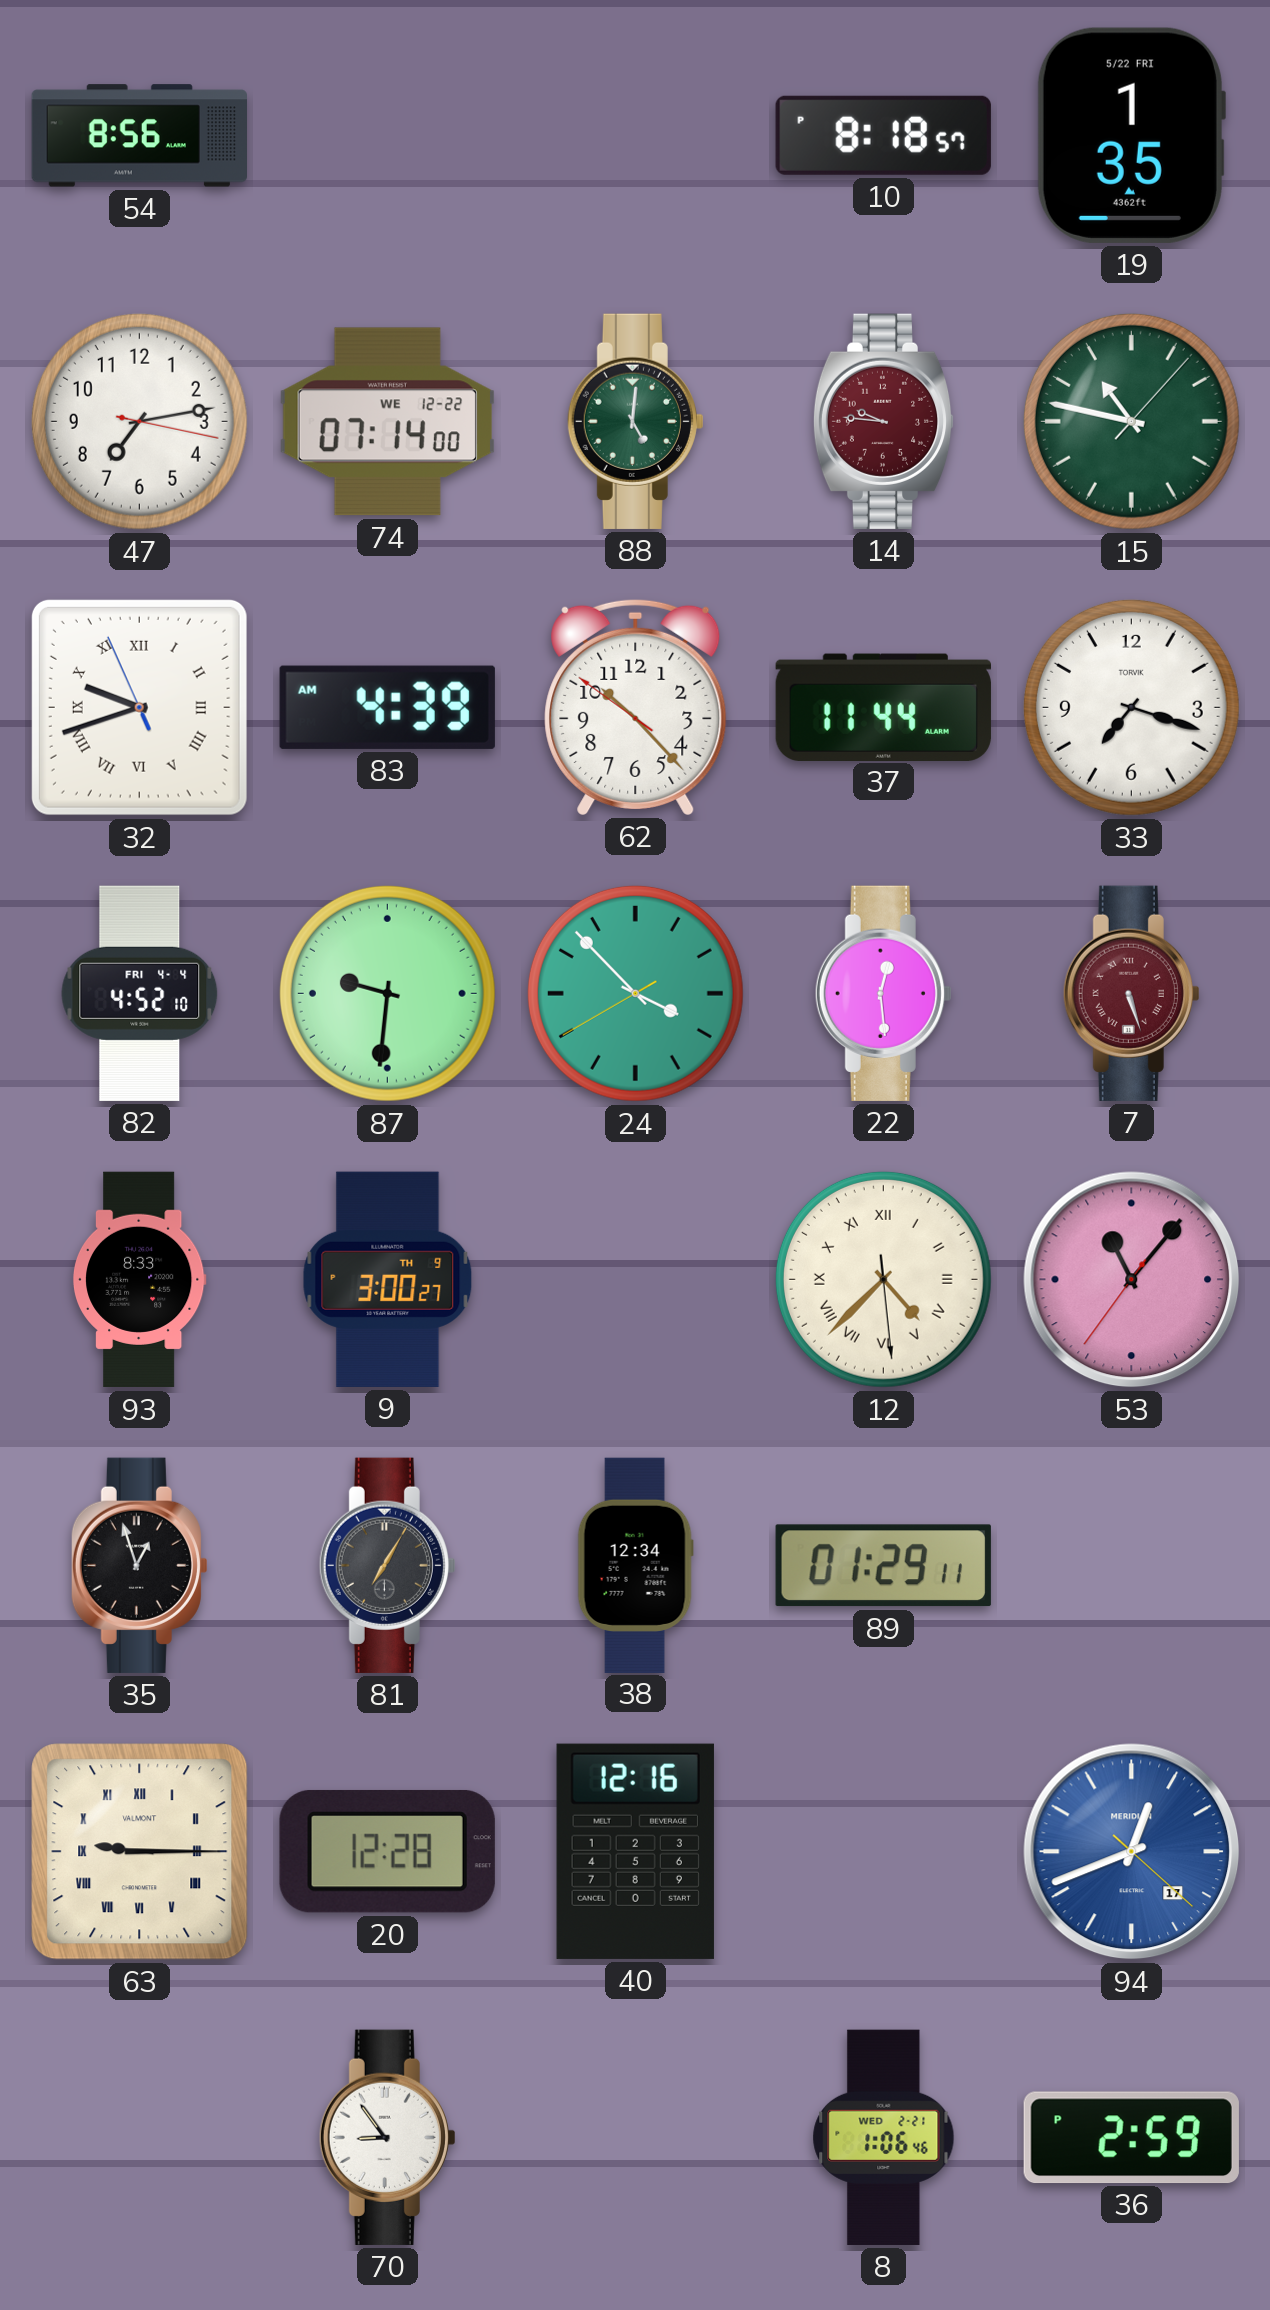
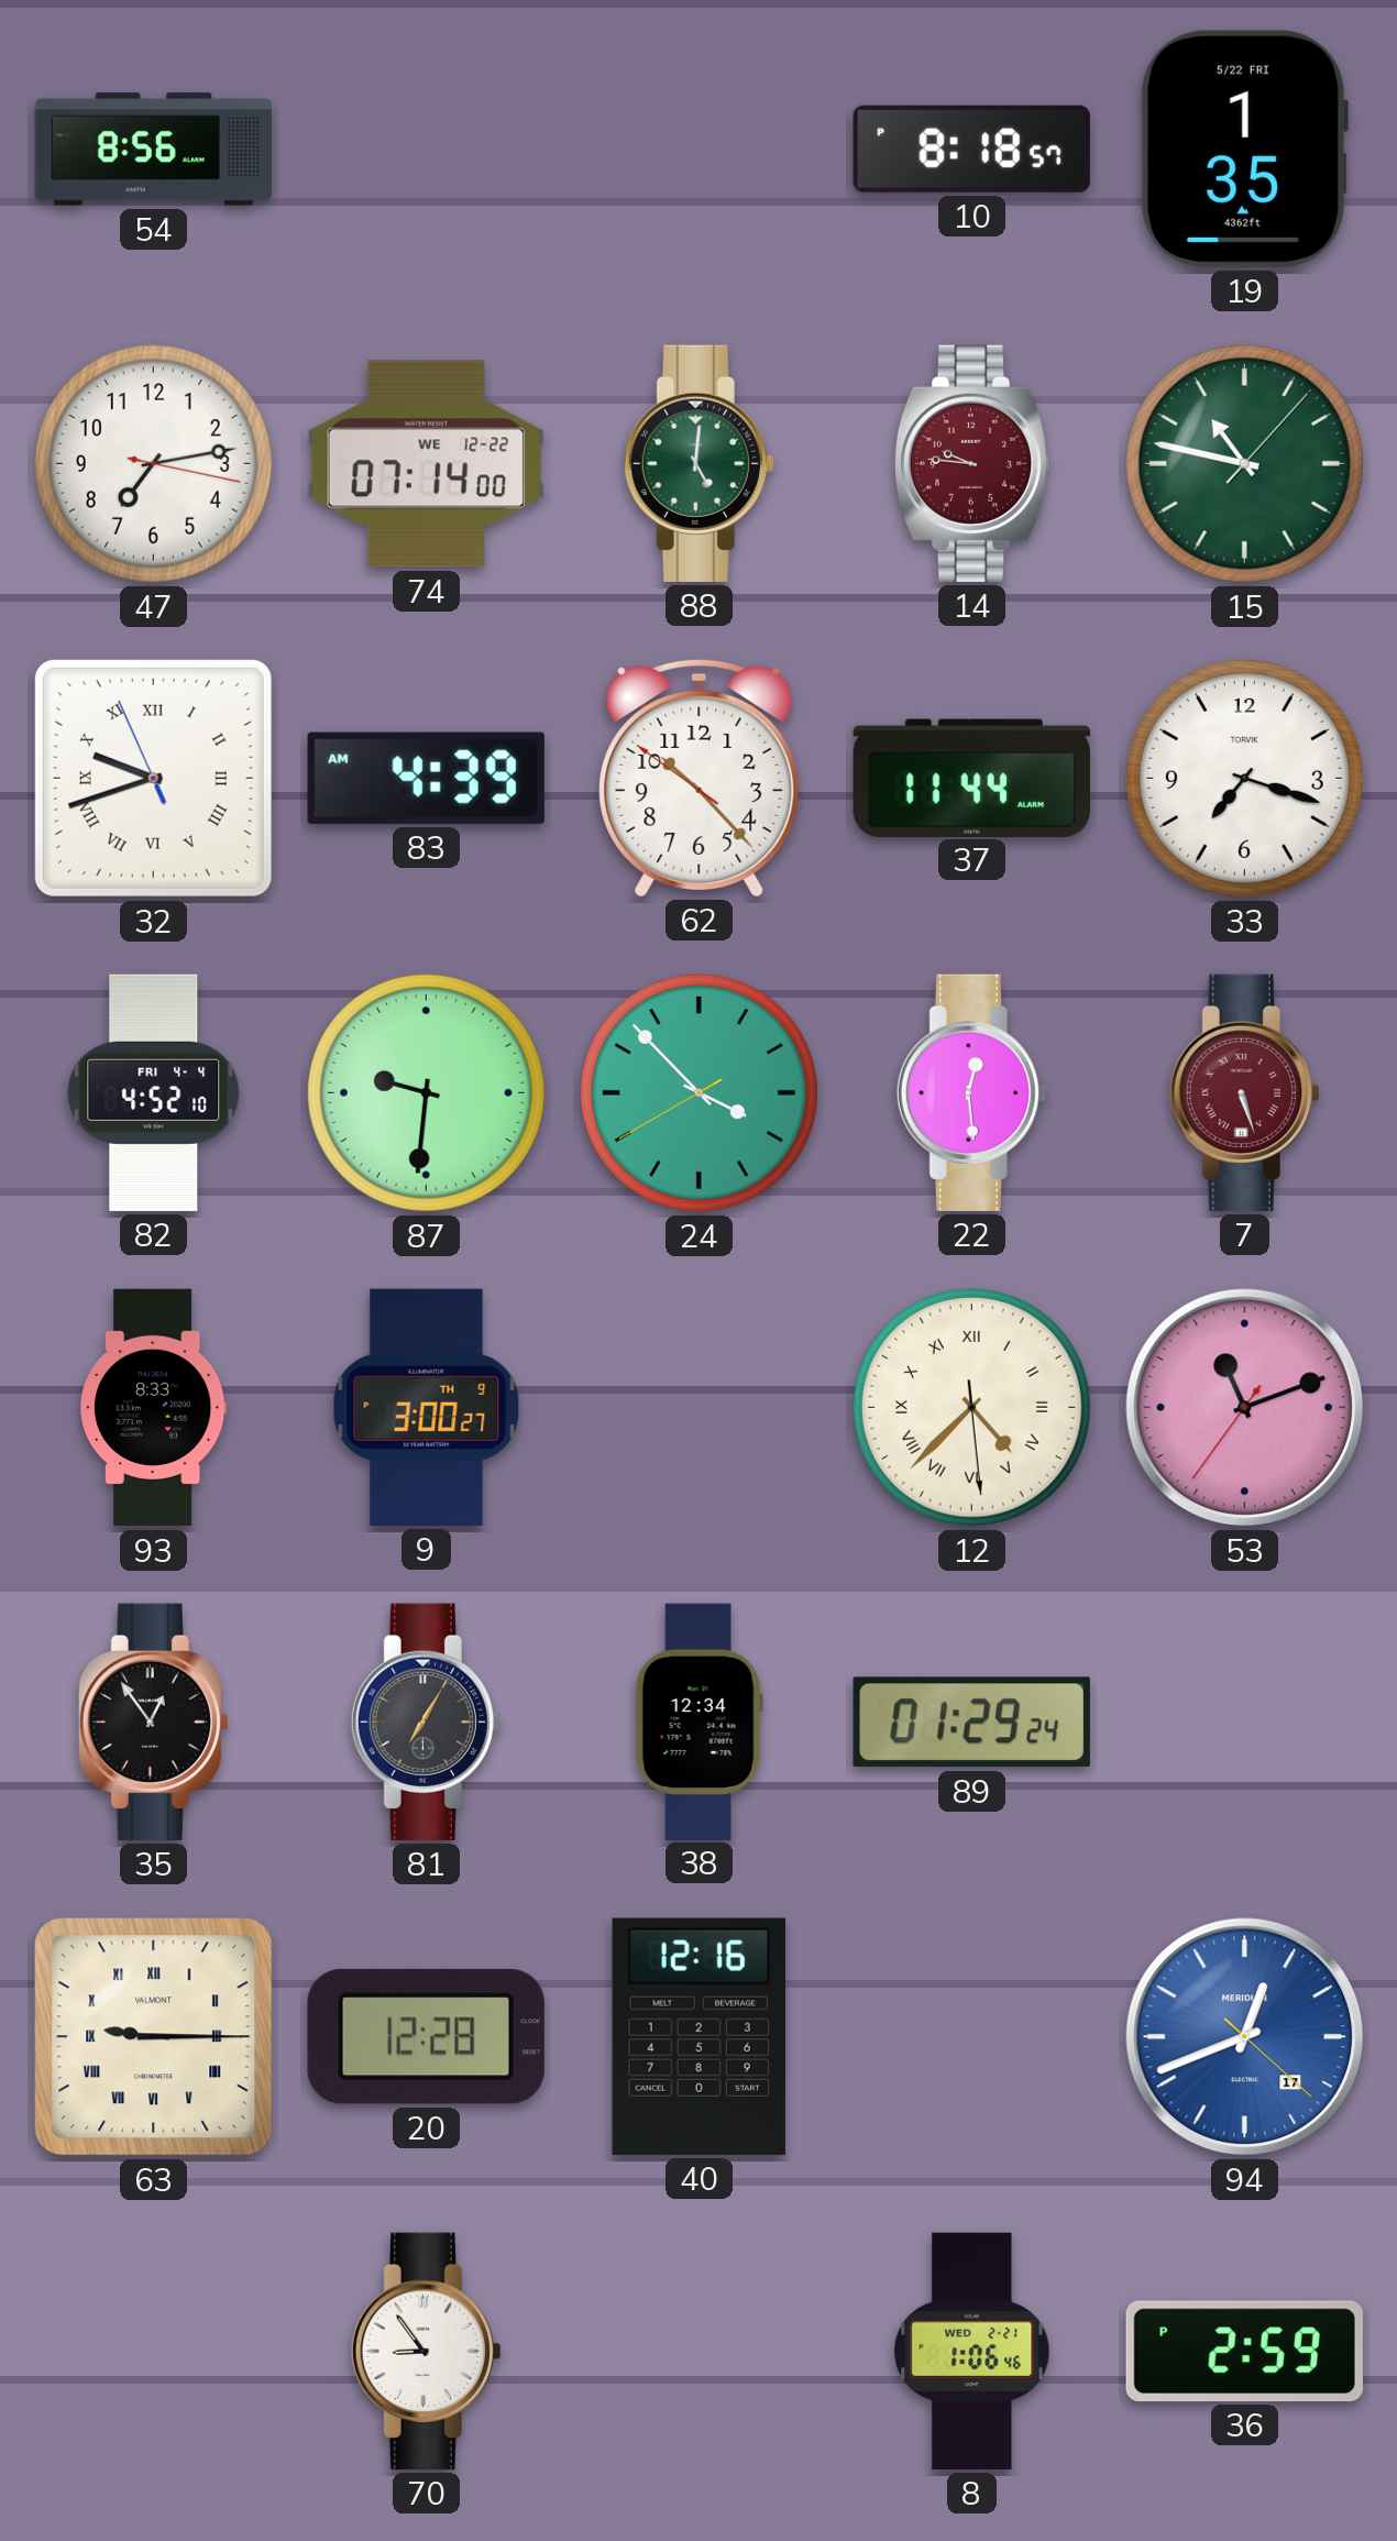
53: 11:06 -> 11:11 (1245, 1408)
35: 12:57 -> 12:54 (153, 1722)
89: 01:29:11 -> 01:29:24 (971, 1723)
